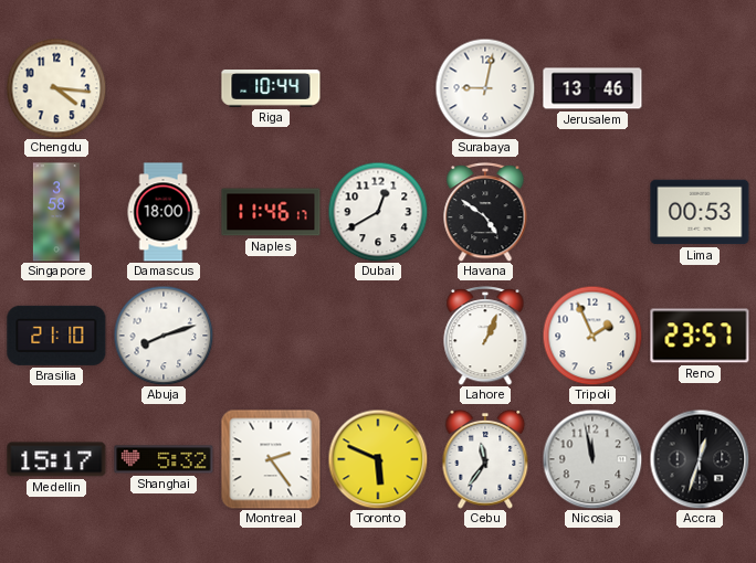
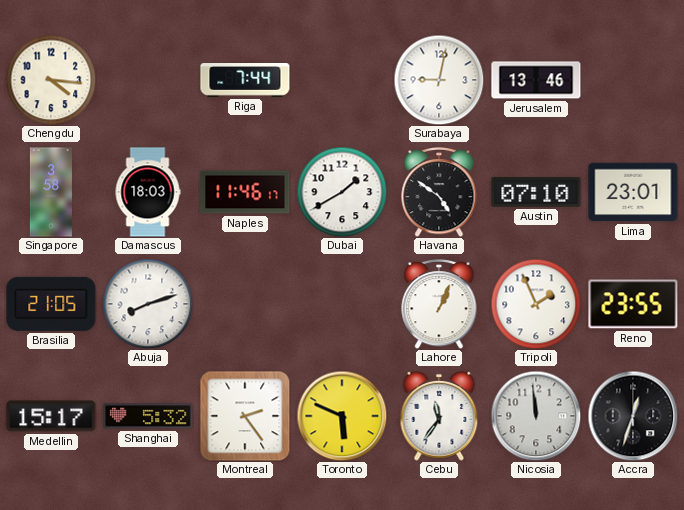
Riga: 10:44 -> 7:44 (245, 81)
Damascus: 18:00 -> 18:03 (148, 192)
Dubai: 12:40 -> 1:40 (342, 192)
Austin: none -> 07:10 (536, 192)
Lima: 00:53 -> 23:01 (633, 192)
Brasilia: 21:10 -> 21:05 (51, 304)
Reno: 23:57 -> 23:55 (633, 304)
Nicosia: 11:58 -> 11:59 (536, 416)
